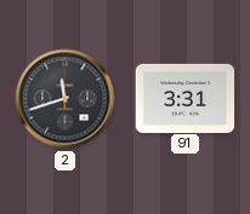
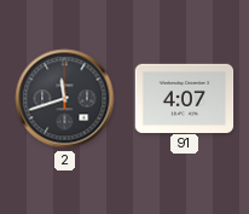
91: 3:31 -> 4:07 (185, 98)
